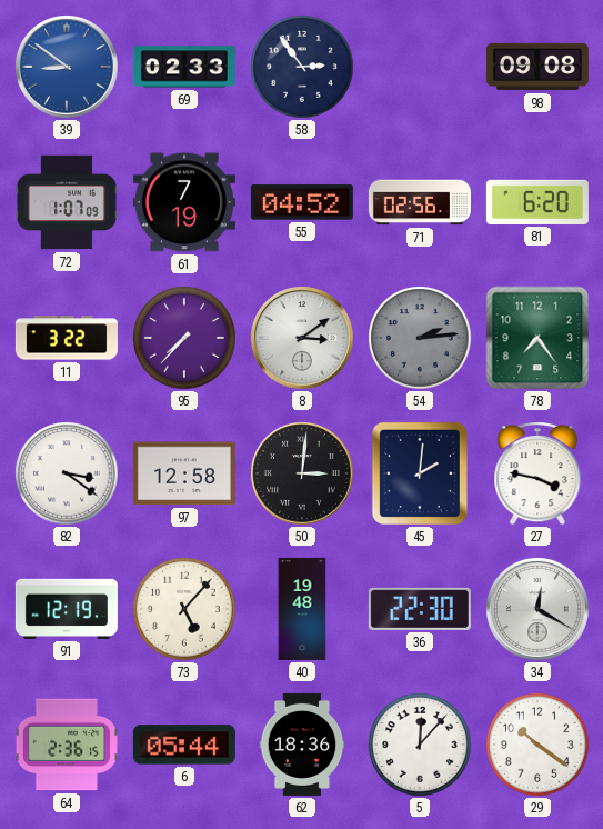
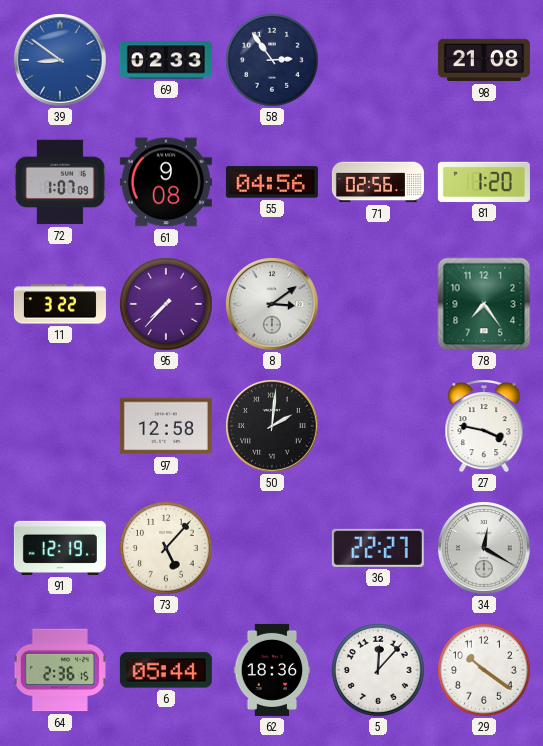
98: 09:08 -> 21:08 (484, 60)
61: 7:19 -> 9:08 (166, 182)
55: 04:52 -> 04:56 (272, 182)
81: 6:20 -> 1:20 (484, 182)
54: 2:14 -> none (420, 338)
82: 3:21 -> none (67, 473)
50: 3:01 -> 2:01 (273, 427)
45: 2:01 -> none (420, 473)
40: 19:48 -> none (302, 609)
36: 22:30 -> 22:27 (378, 548)
